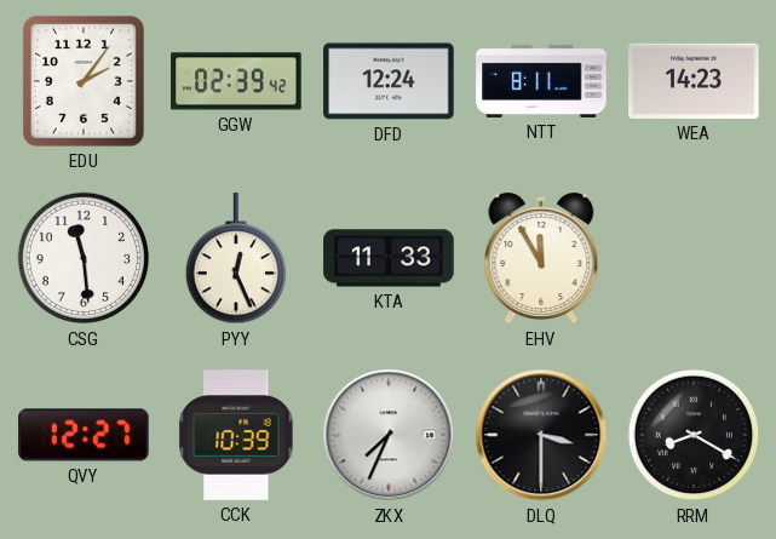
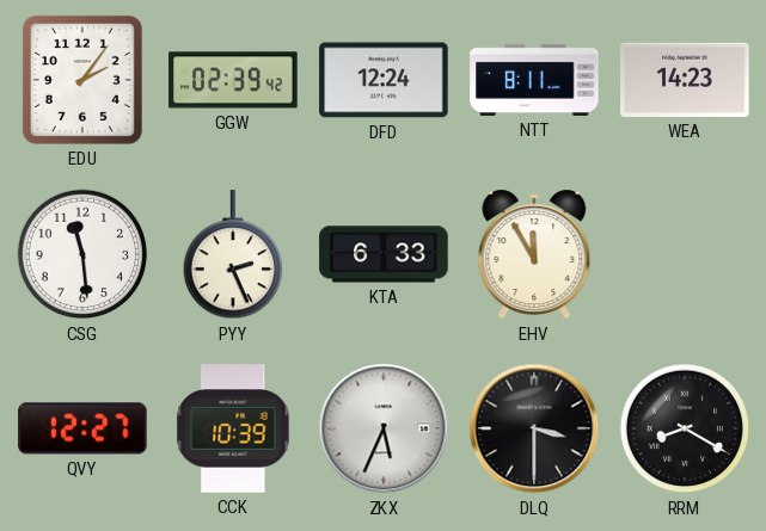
PYY: 12:26 -> 2:26 (232, 255)
KTA: 11:33 -> 6:33 (384, 254)
ZKX: 7:34 -> 5:34 (384, 428)
